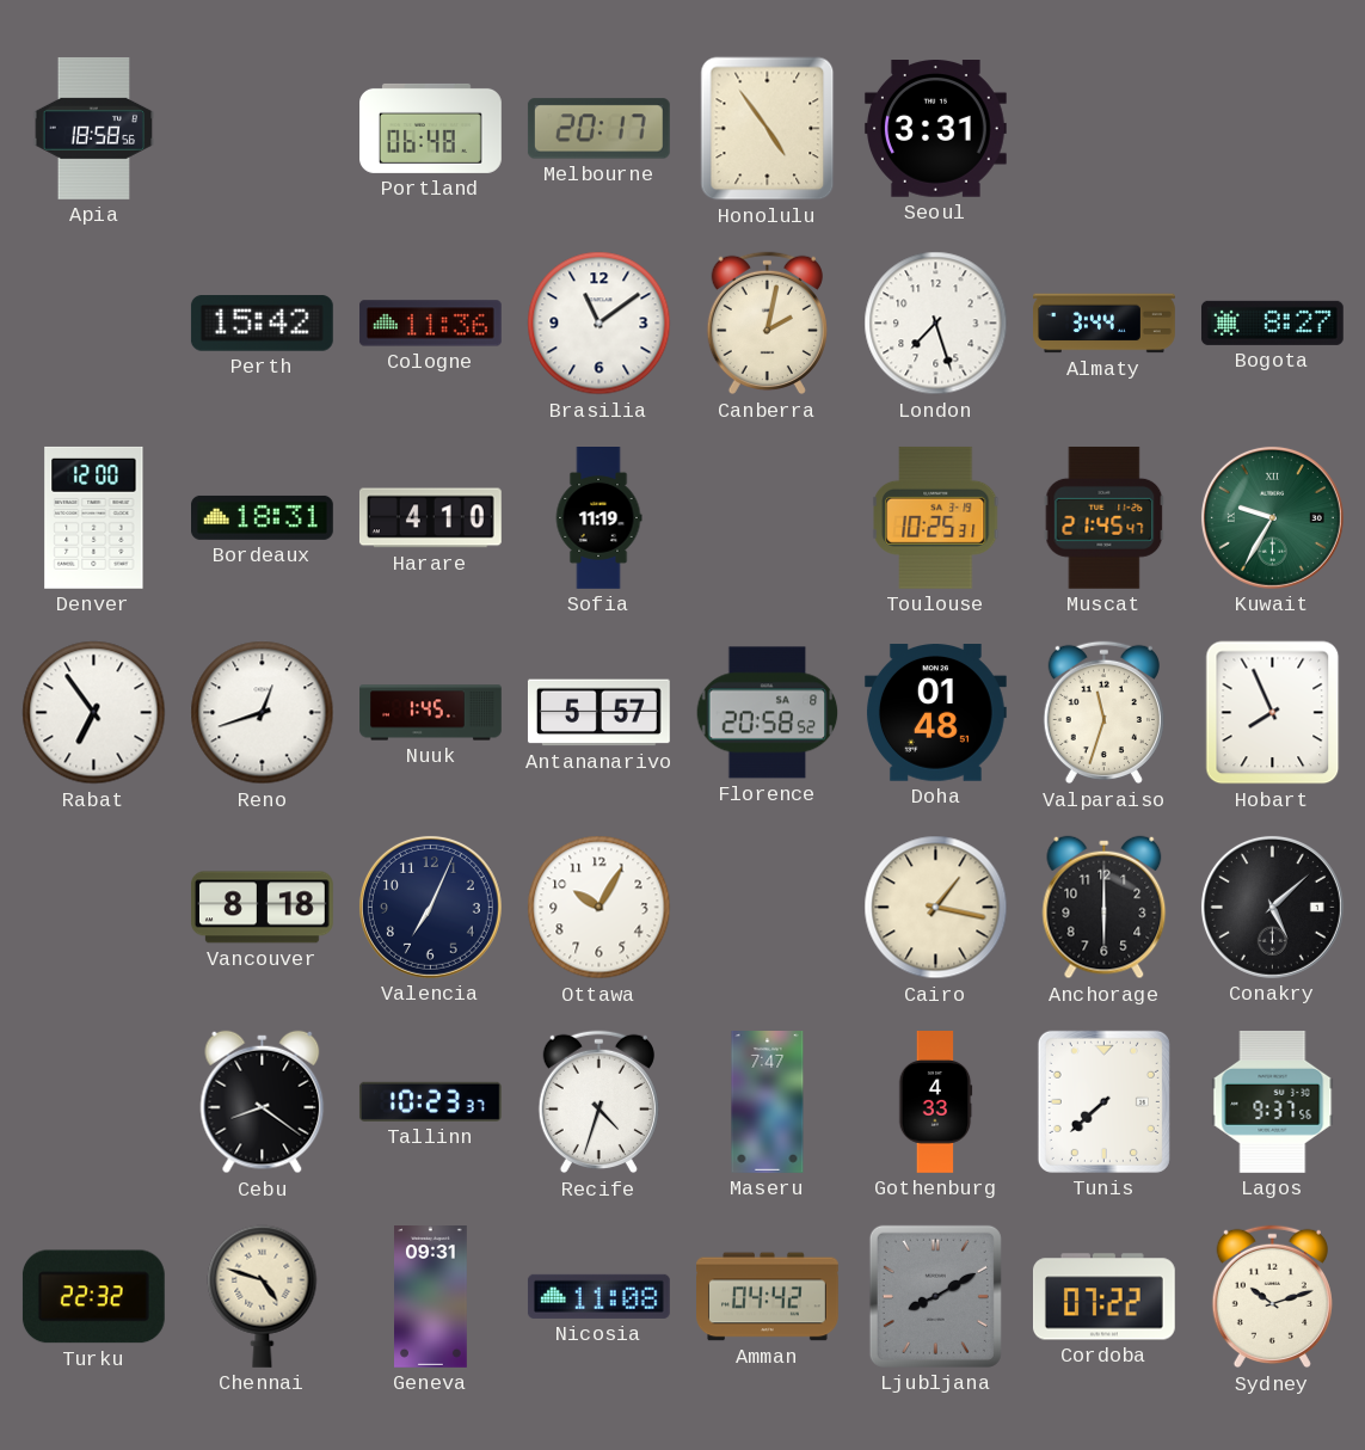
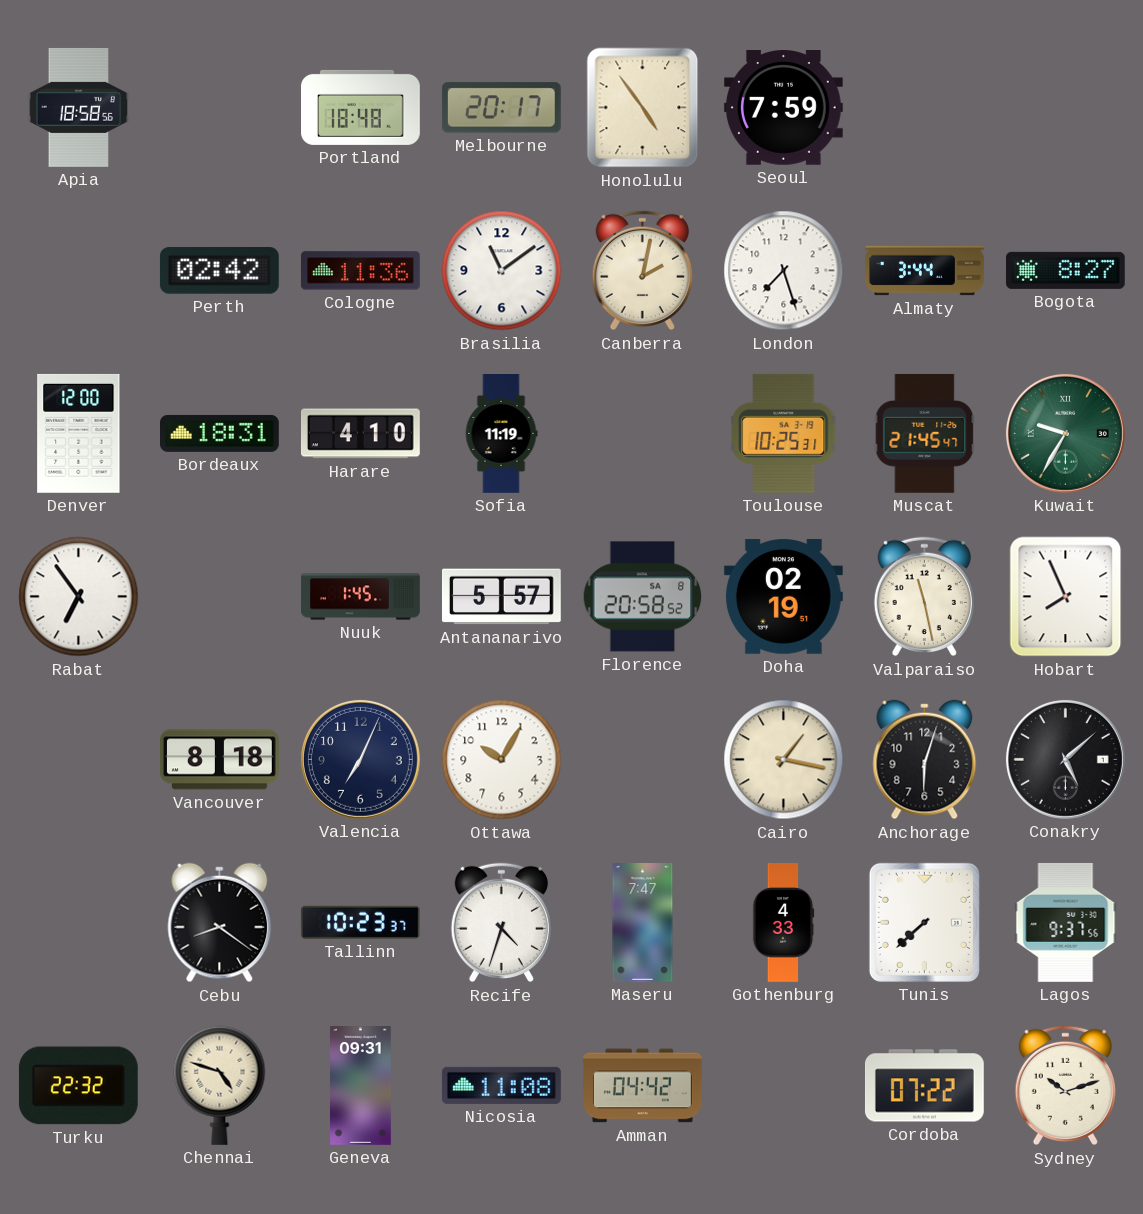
Portland: 06:48 -> 18:48 (361, 107)
Seoul: 3:31 -> 7:59 (783, 108)
Perth: 15:42 -> 02:42 (219, 271)
Reno: 12:42 -> none (263, 713)
Doha: 01:48 -> 02:19 (783, 597)
Valparaiso: 11:33 -> 11:28 (924, 597)
Anchorage: 6:00 -> 6:03 (925, 760)
Ljubljana: 8:10 -> none (935, 1296)
